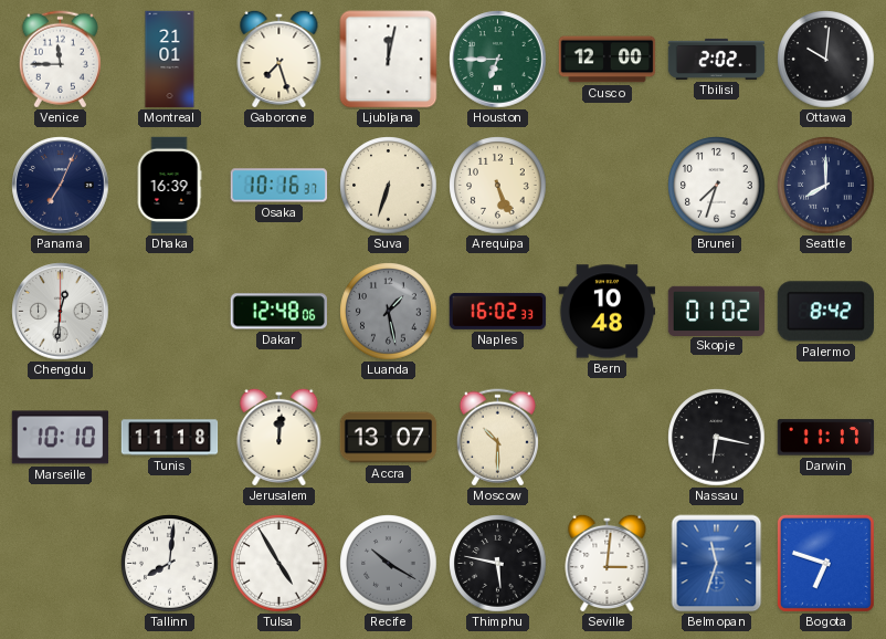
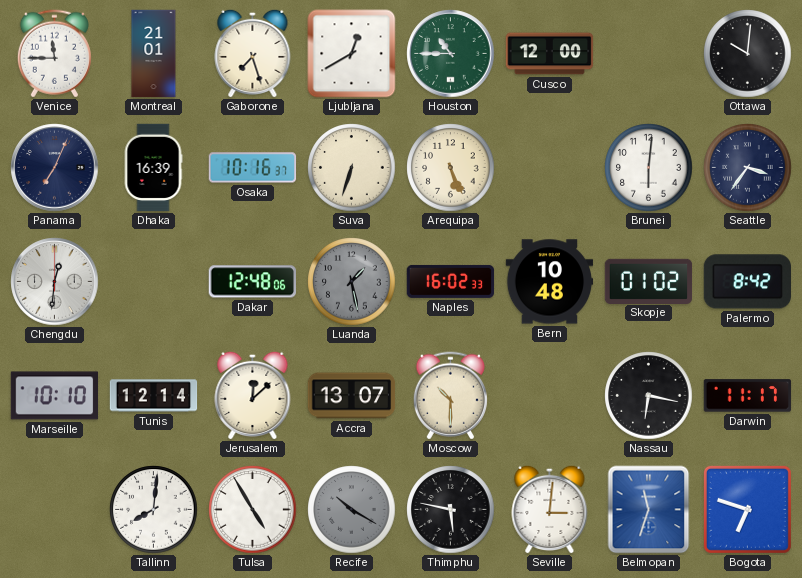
Ljubljana: 12:02 -> 12:40 (352, 54)
Houston: 6:45 -> 10:45 (451, 54)
Tbilisi: 2:02 -> none (717, 59)
Brunei: 7:33 -> 6:01 (649, 168)
Seattle: 8:00 -> 3:36 (748, 168)
Tunis: 11:18 -> 12:14 (154, 396)
Jerusalem: 12:01 -> 12:08 (253, 395)
